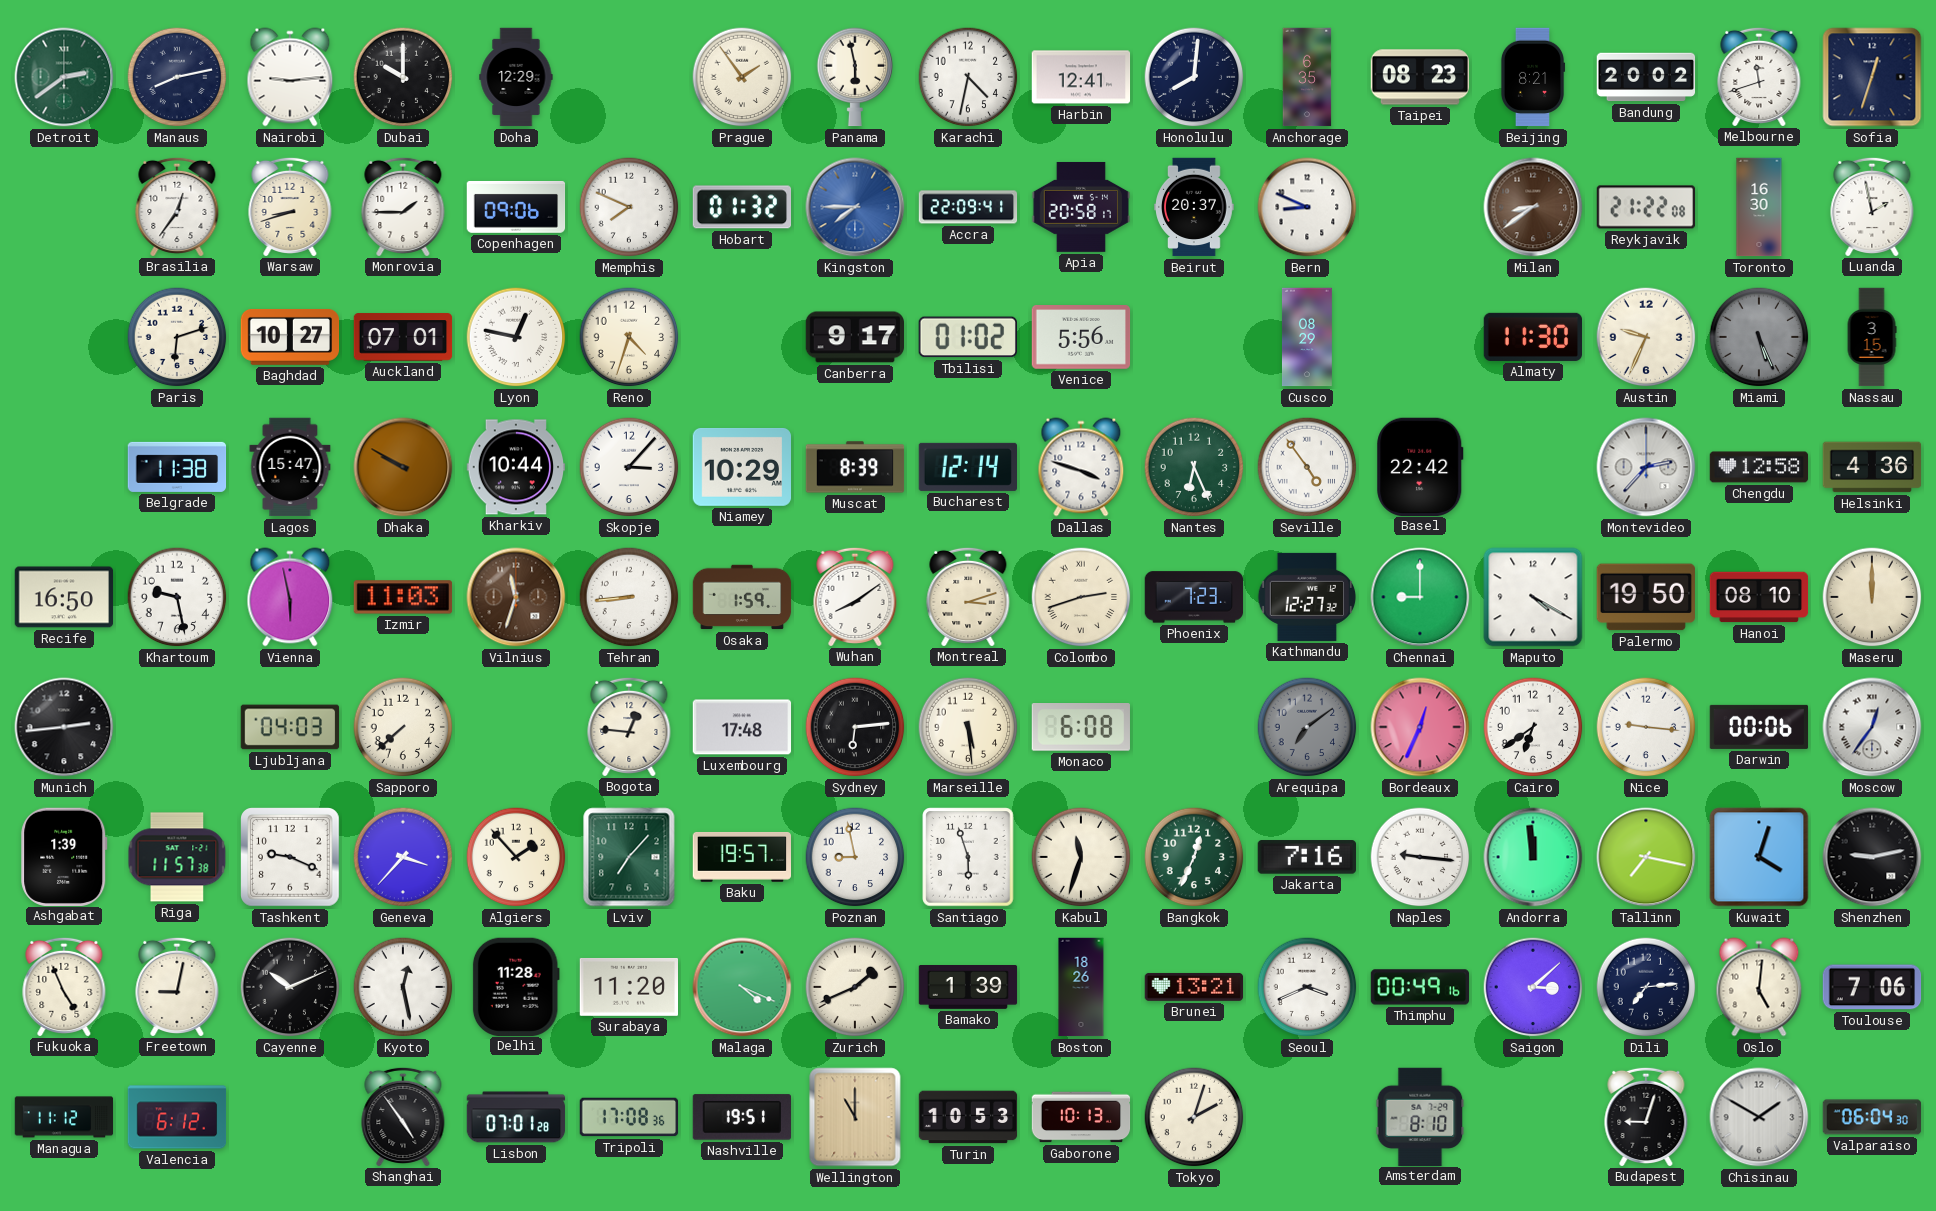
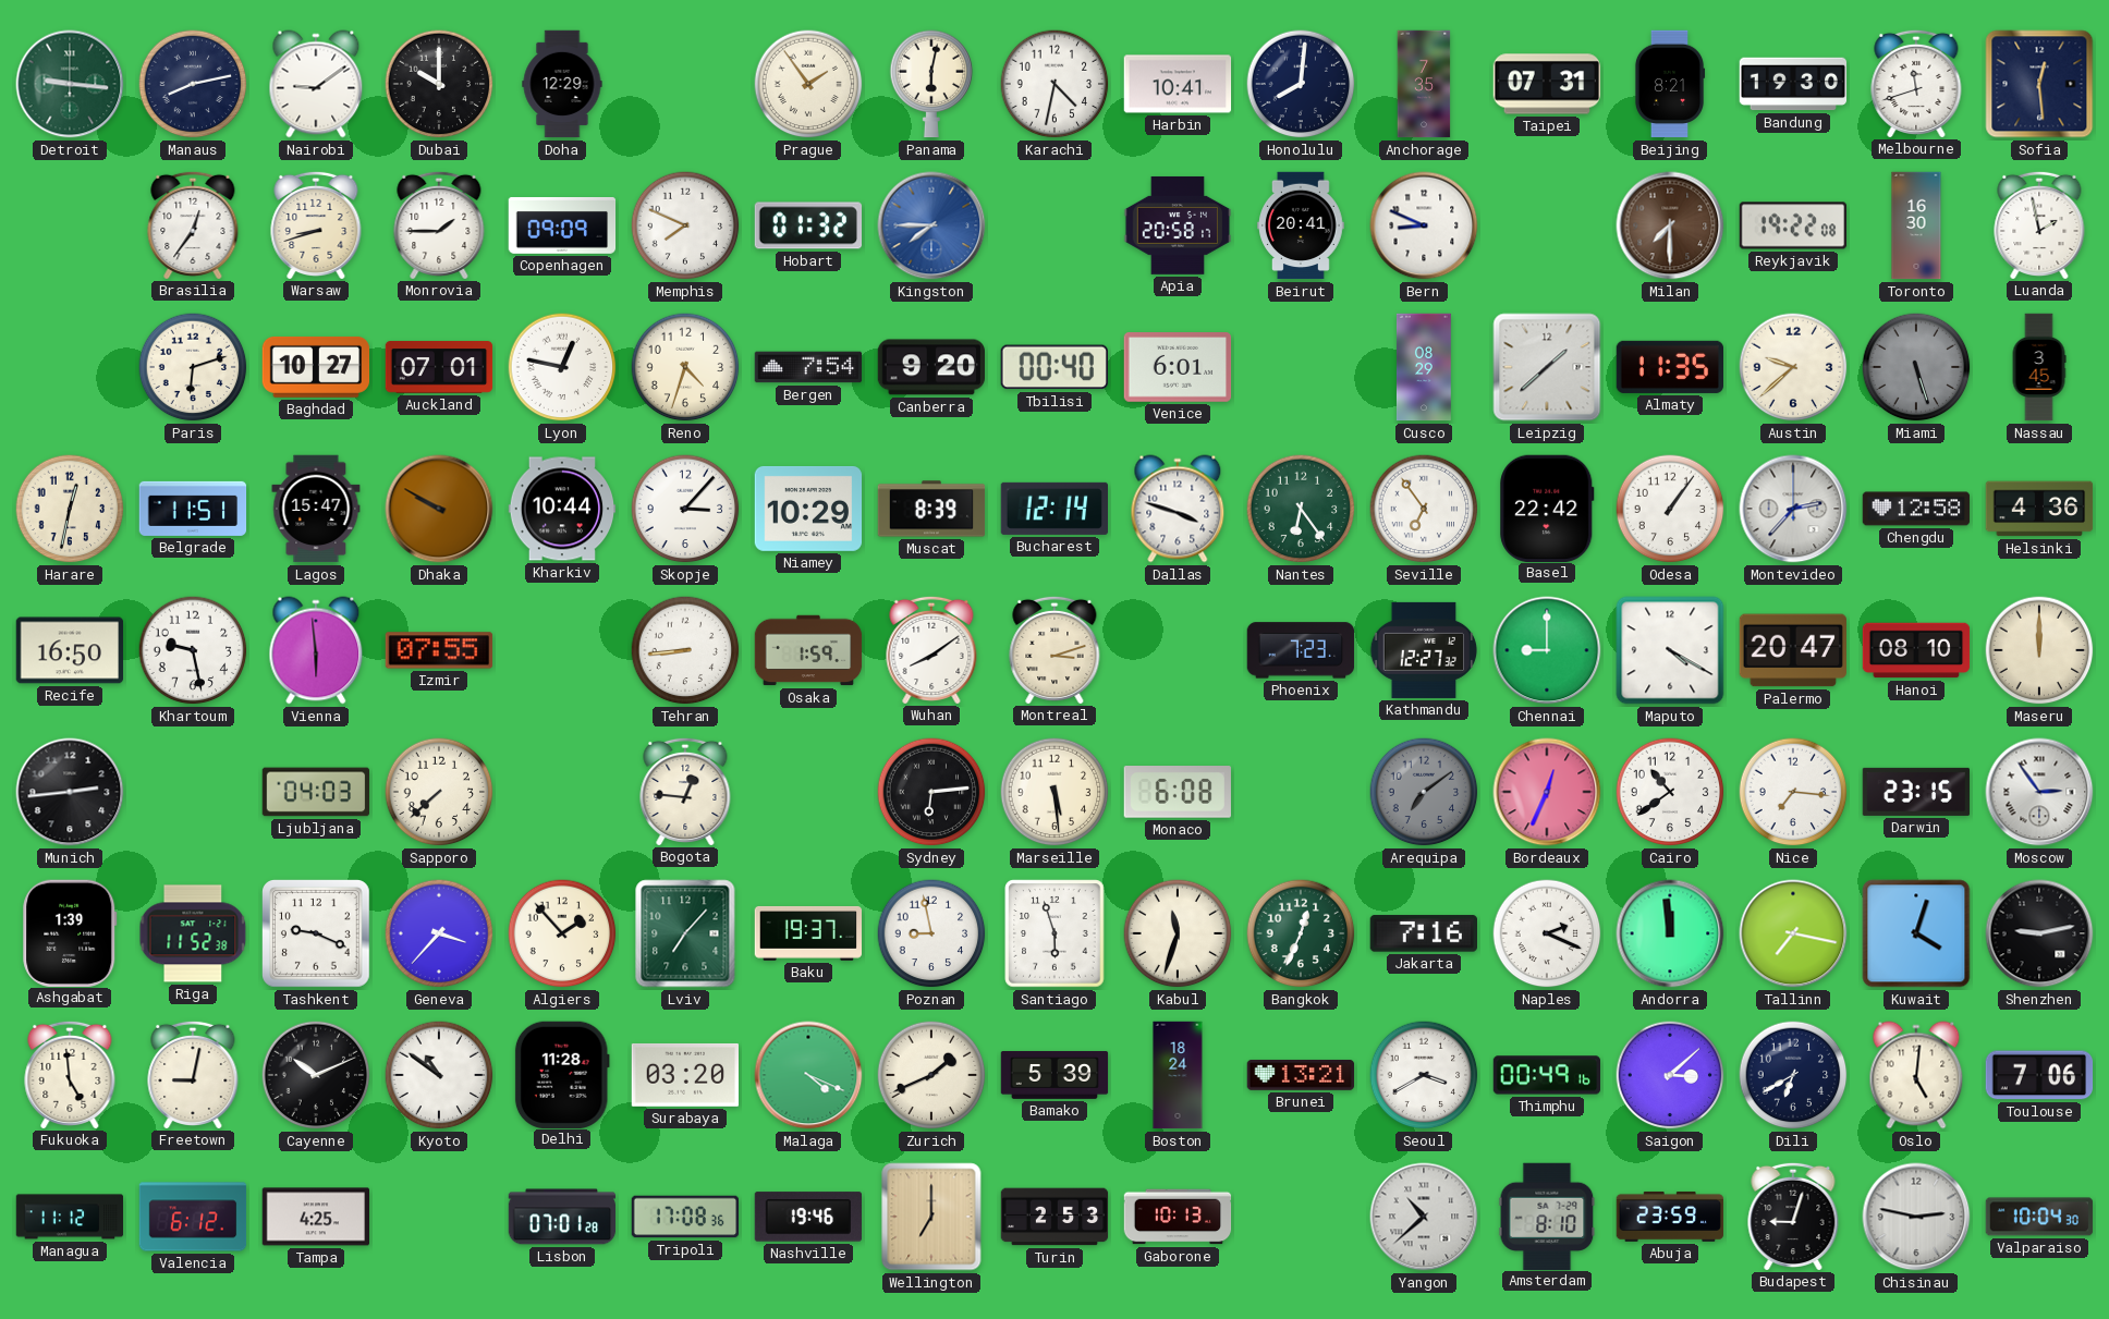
Detroit: 2:39 -> 9:16 (70, 84)
Nairobi: 9:14 -> 9:09 (316, 84)
Panama: 5:58 -> 6:02 (931, 84)
Harbin: 12:41 -> 10:41 (1178, 84)
Anchorage: 6:35 -> 7:35 (1424, 84)
Taipei: 08:23 -> 07:31 (1547, 84)
Bandung: 20:02 -> 19:30 (1793, 84)
Sofia: 12:33 -> 12:29 (2039, 84)
Copenhagen: 09:06 -> 09:09 (562, 225)
Accra: 22:09 -> none (968, 207)
Beirut: 20:37 -> 20:41 (1302, 225)
Milan: 8:39 -> 7:30 (1670, 225)
Reykjavik: 21:22 -> 19:22 (1793, 225)
Bergen: none -> 7:54 (808, 367)
Canberra: 9:17 -> 9:20 (930, 367)
Tbilisi: 01:02 -> 00:40 (1054, 367)
Venice: 5:56 -> 6:01 (1178, 367)
Leipzig: none -> 1:38 (1547, 367)
Almaty: 11:30 -> 11:35 (1669, 367)
Austin: 9:34 -> 9:38 (1793, 367)
Miami: 5:26 -> 5:27 (1916, 367)
Nassau: 3:15 -> 3:45 (2039, 367)
Harare: none -> 12:32 (70, 509)
Belgrade: 11:38 -> 11:51 (193, 509)
Nantes: 6:26 -> 6:24 (1301, 509)
Seville: 4:54 -> 6:54 (1424, 509)
Odesa: none -> 1:06 (1670, 509)
Vienna: 5:58 -> 5:59 (316, 650)
Izmir: 11:03 -> 07:55 (439, 650)
Vilnius: 11:33 -> none (516, 597)
Colombo: 2:42 -> none (1081, 597)
Palermo: 19:50 -> 20:47 (1792, 650)
Luxembourg: 17:48 -> none (742, 727)
Cairo: 6:39 -> 10:39 (1670, 792)
Nice: 9:16 -> 7:16 (1793, 792)
Darwin: 00:06 -> 23:15 (1916, 792)
Moscow: 12:36 -> 2:54 (2039, 792)
Riga: 11:57 -> 11:52 (193, 933)
Baku: 19:57 -> 19:37 (808, 933)
Naples: 9:16 -> 2:19 (1547, 933)
Fukuoka: 4:56 -> 4:59 (70, 1074)
Kyoto: 12:28 -> 10:51 (439, 1075)
Surabaya: 11:20 -> 03:20 (684, 1075)
Bamako: 1:39 -> 5:39 (1054, 1076)
Boston: 18:26 -> 18:24 (1178, 1075)
Seoul: 3:41 -> 3:40 (1424, 1075)
Dili: 7:14 -> 6:40 (1793, 1075)
Tampa: none -> 4:25 (316, 1217)
Shanghai: 4:54 -> none (403, 1116)
Nashville: 19:51 -> 19:46 (807, 1217)
Wellington: 11:00 -> 7:00 (931, 1217)
Turin: 10:53 -> 2:53 (1054, 1217)
Tokyo: 2:03 -> none (1194, 1117)
Yangon: none -> 10:38 (1424, 1217)
Abuja: none -> 23:59 (1670, 1217)
Chisinau: 1:50 -> 2:47 (1916, 1217)
Valparaiso: 06:04 -> 10:04 (2039, 1217)
